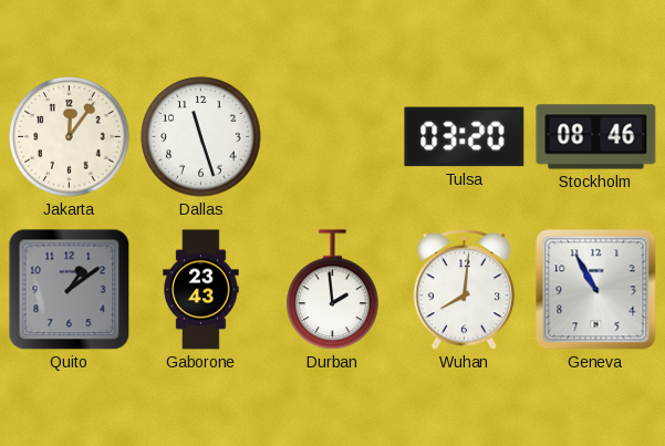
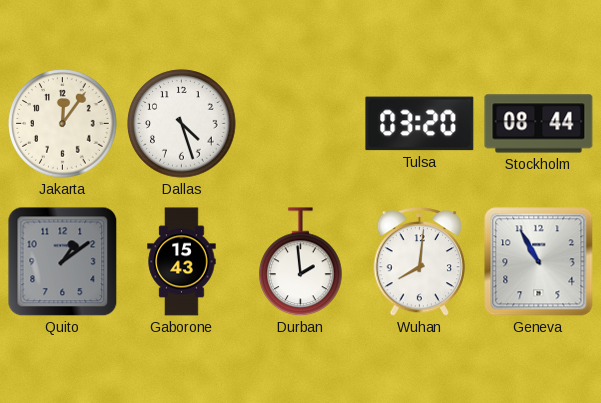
Dallas: 11:27 -> 4:27 (182, 124)
Stockholm: 08:46 -> 08:44 (539, 124)
Gaborone: 23:43 -> 15:43 (182, 262)
